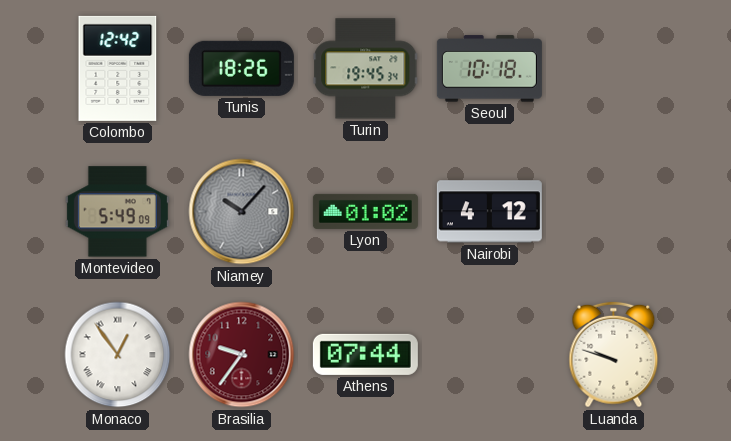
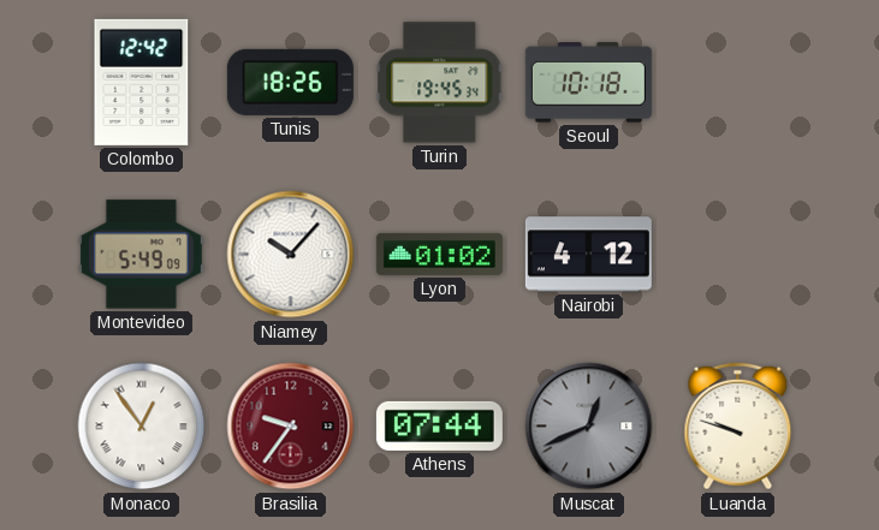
Niamey dial: grey -> white (291, 255)
Muscat: none -> 12:41 (589, 427)
